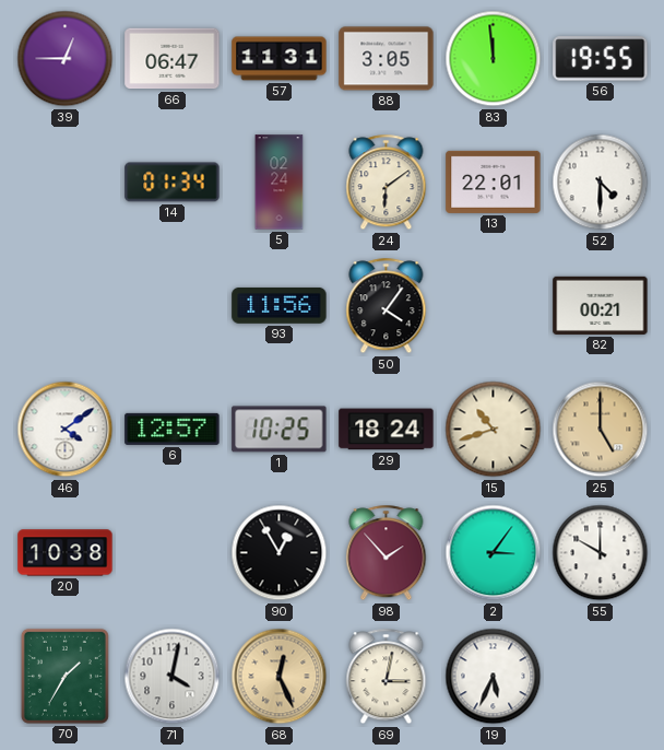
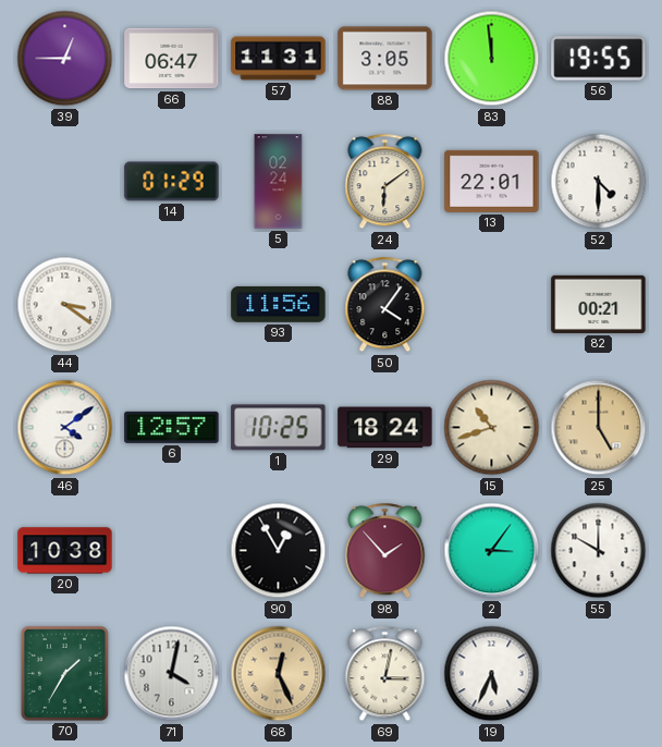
14: 01:34 -> 01:29 (172, 182)
44: none -> 3:21 (65, 305)
